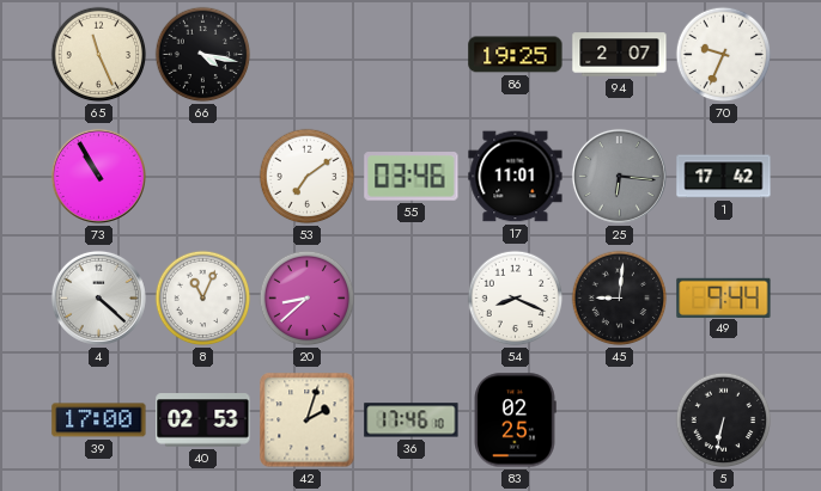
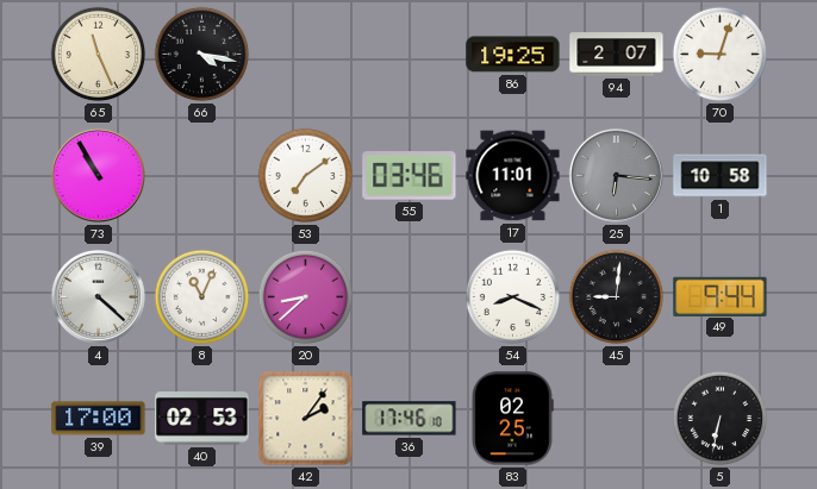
70: 9:34 -> 9:03 (721, 55)
1: 17:42 -> 10:58 (721, 176)
42: 2:03 -> 2:06 (306, 419)
